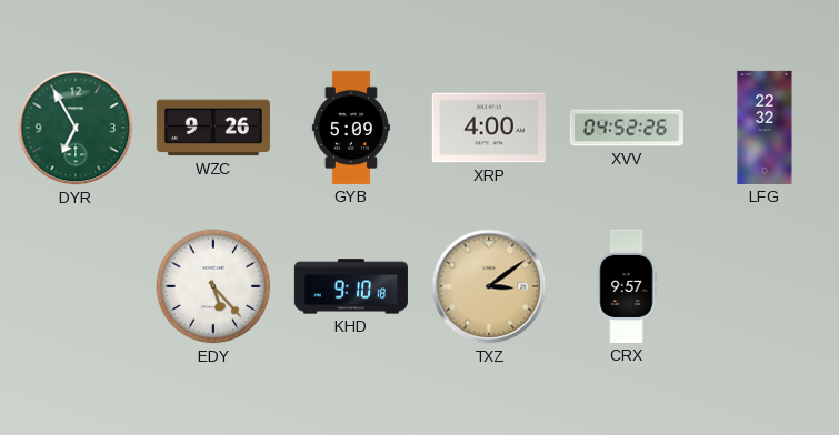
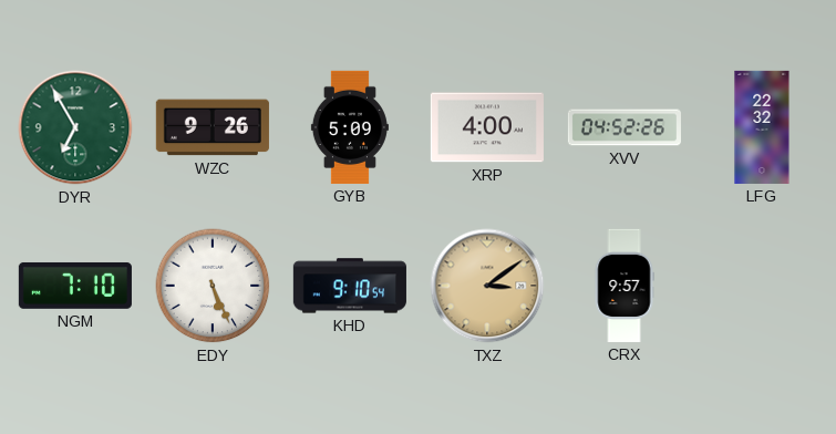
NGM: none -> 7:10 (75, 286)
EDY: 5:23 -> 5:26 (213, 286)
KHD: 9:10:18 -> 9:10:54 (350, 286)
